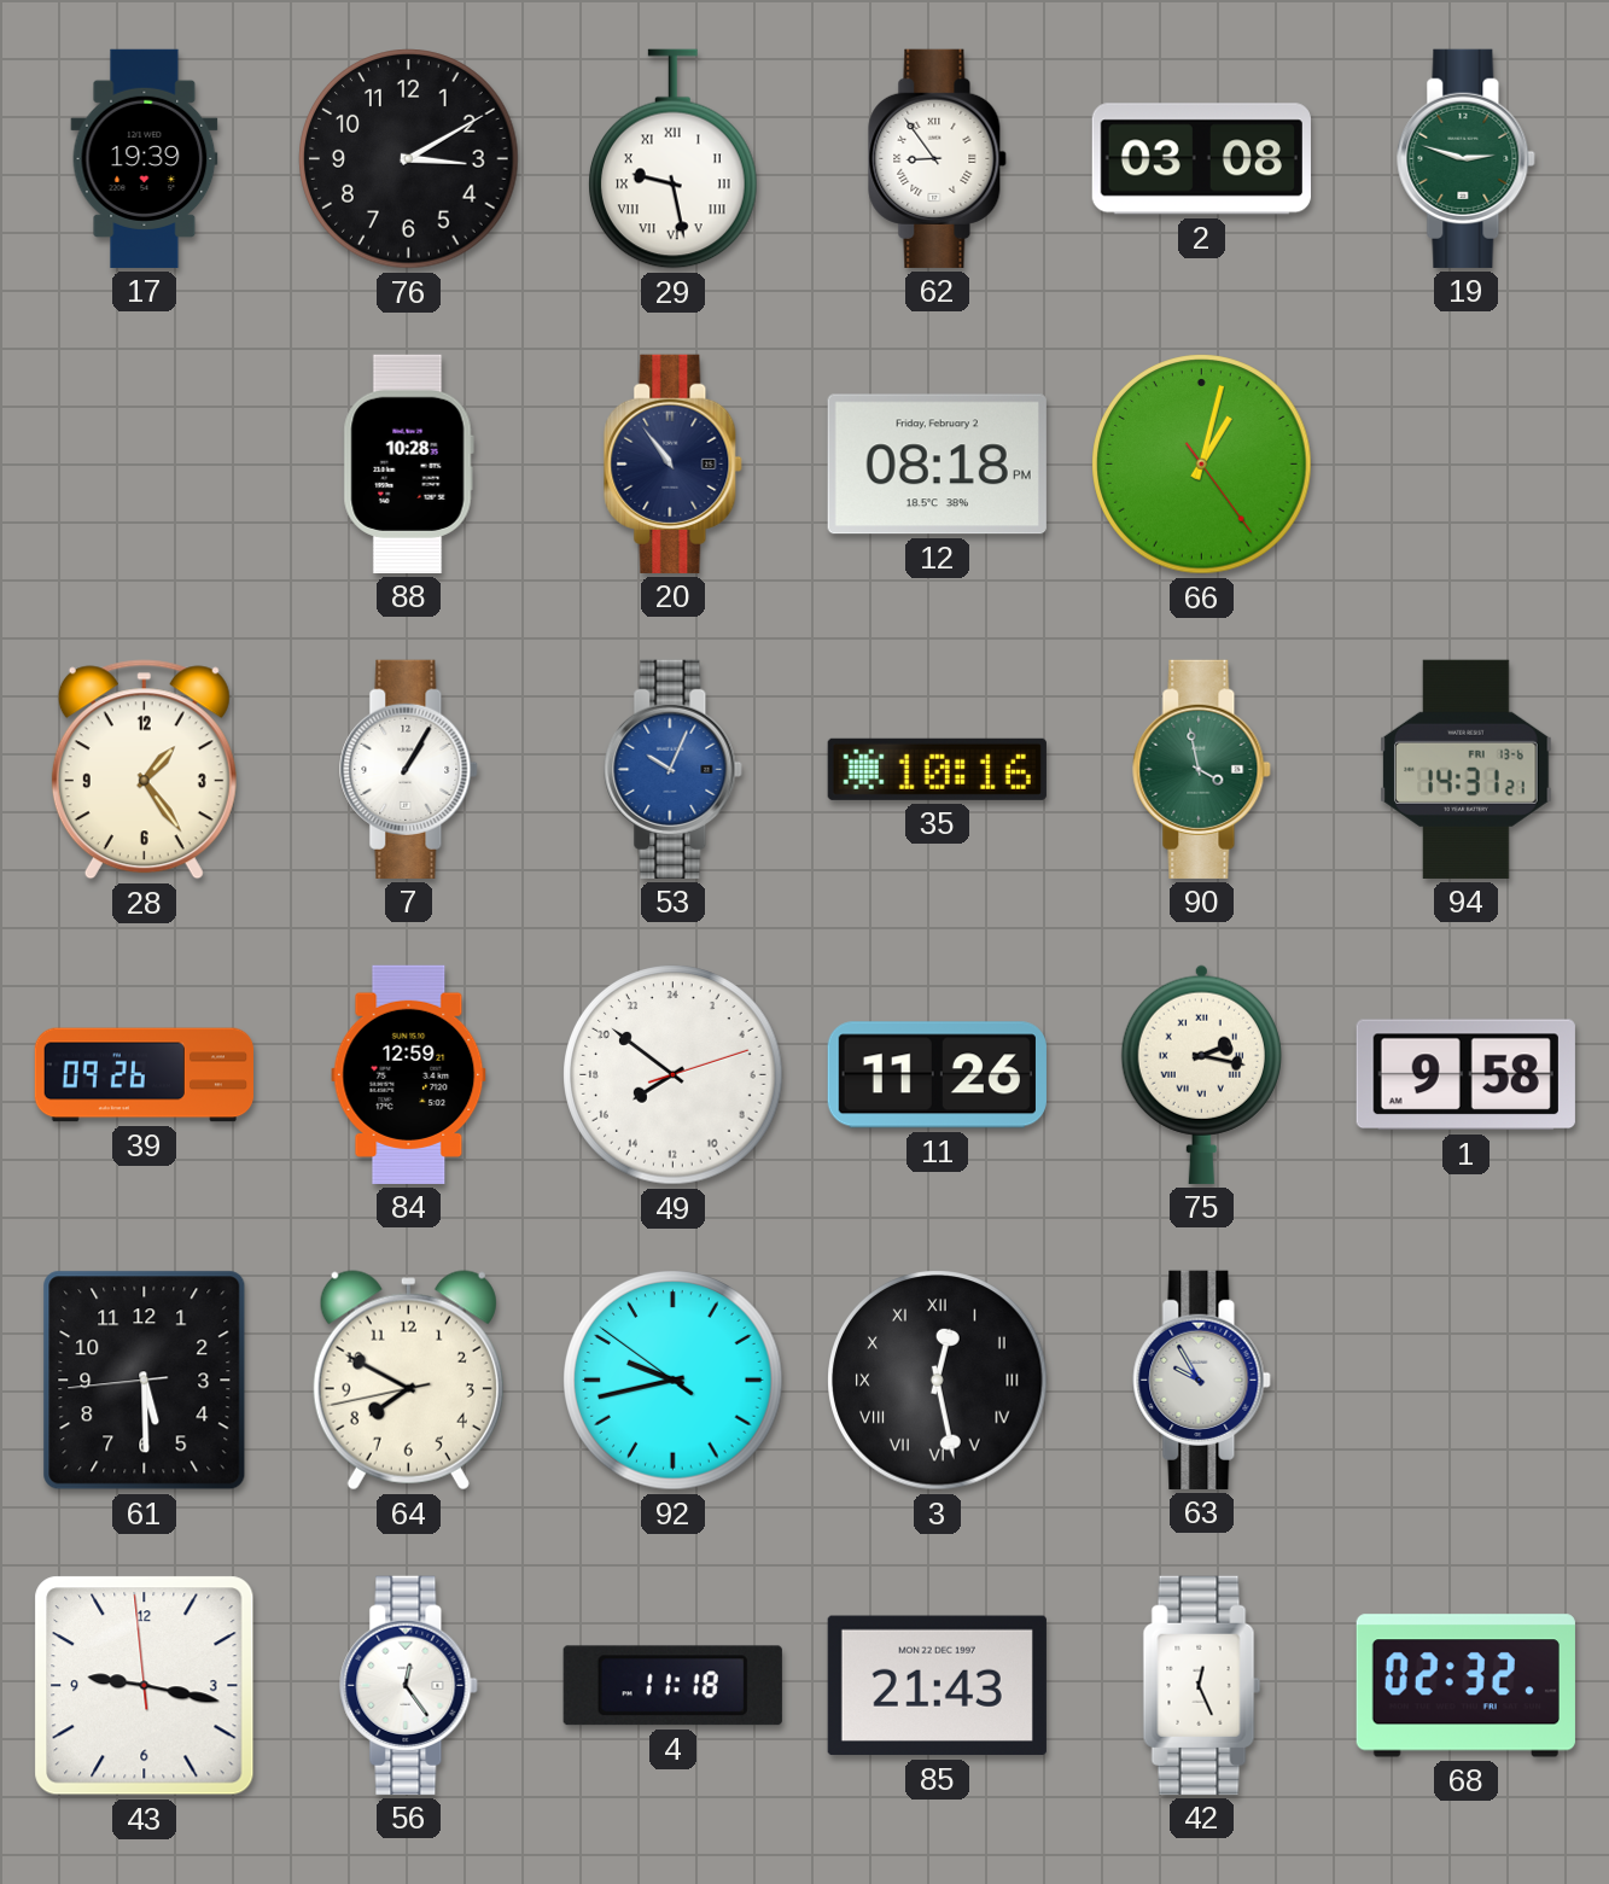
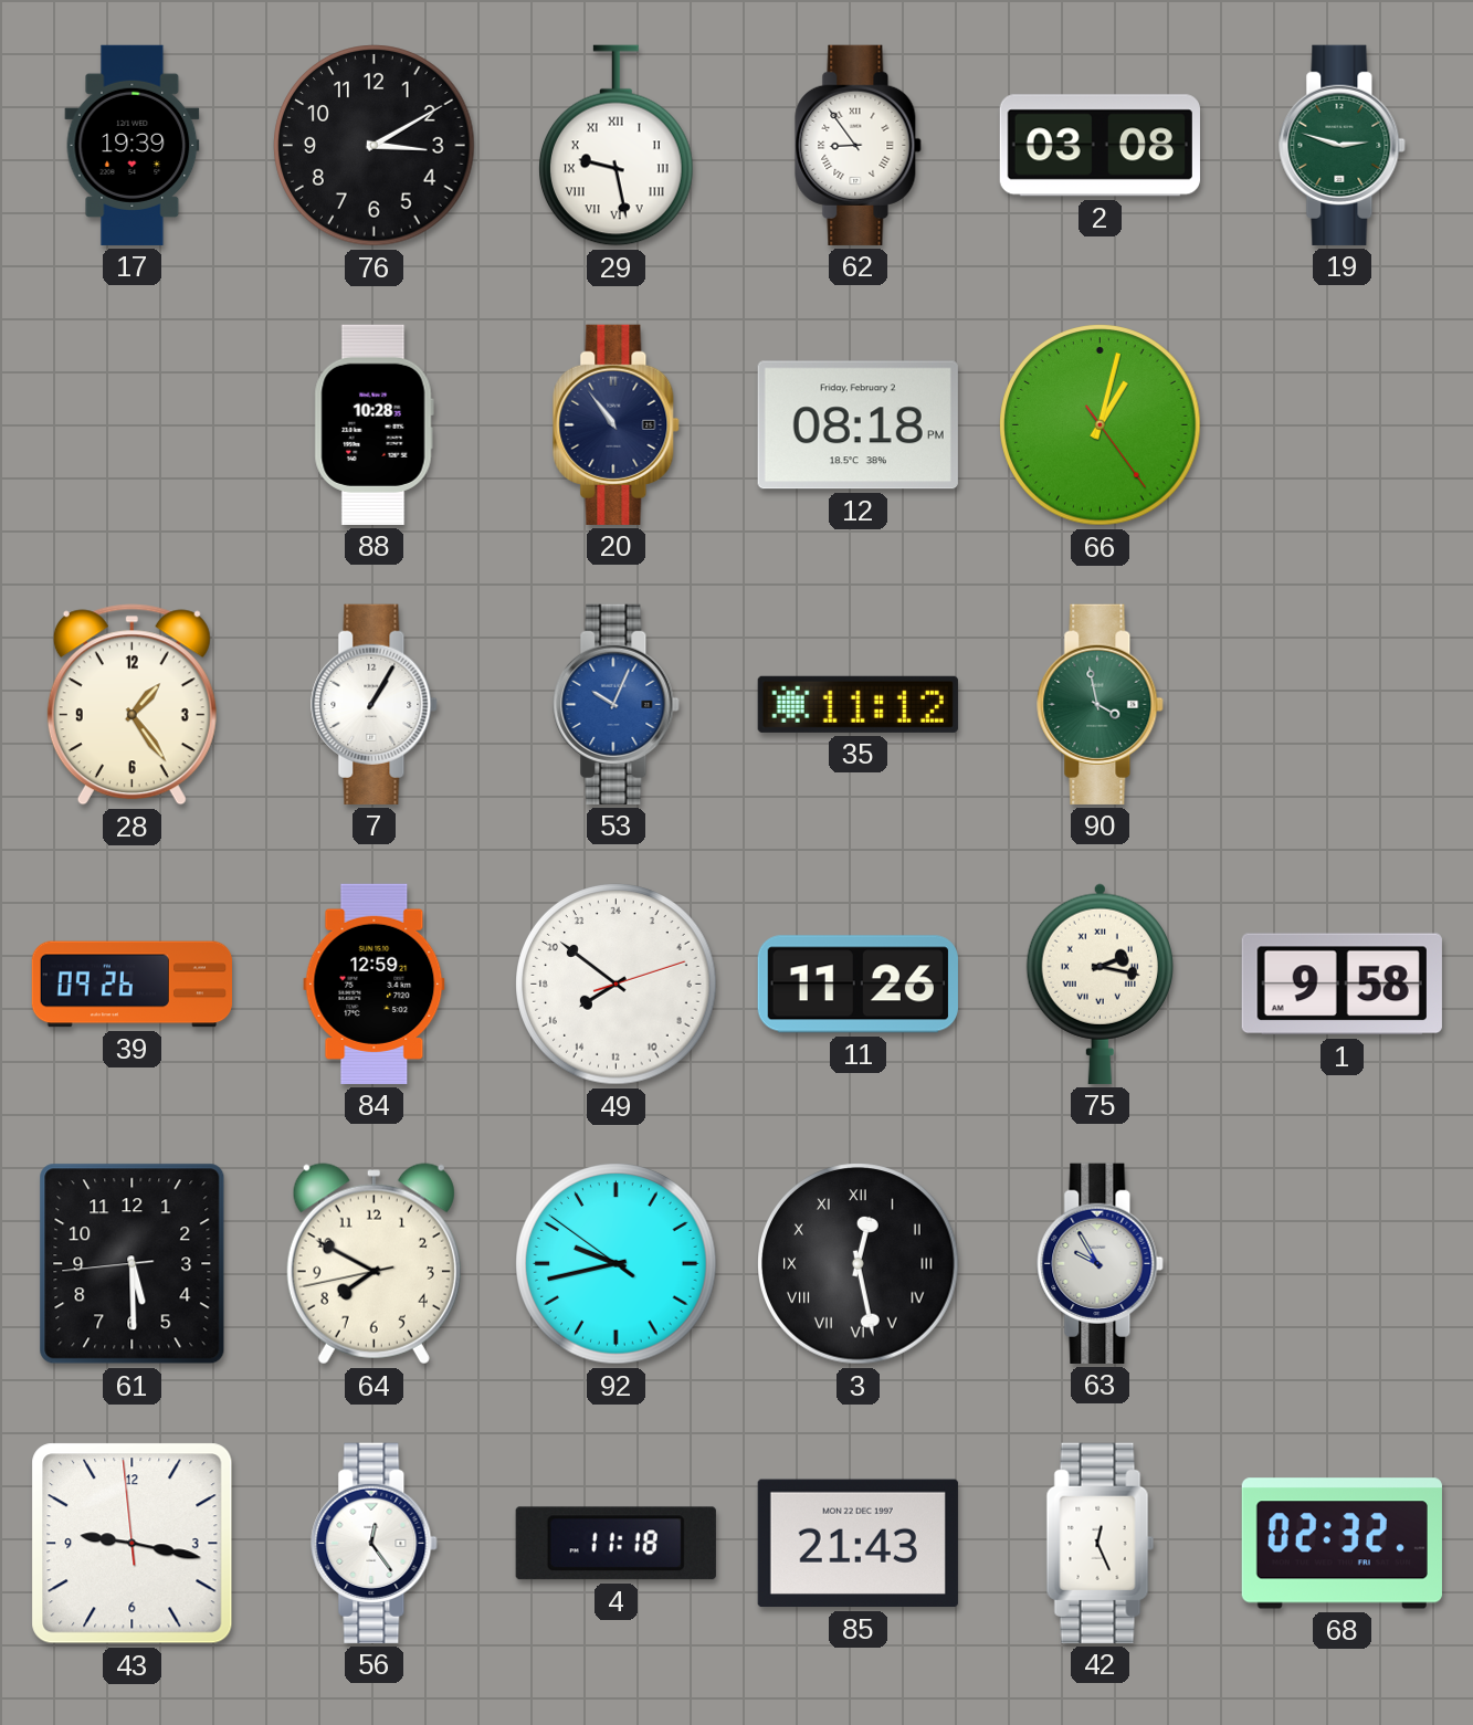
35: 10:16 -> 11:12 (858, 704)
94: 14:31 -> none (1467, 769)
